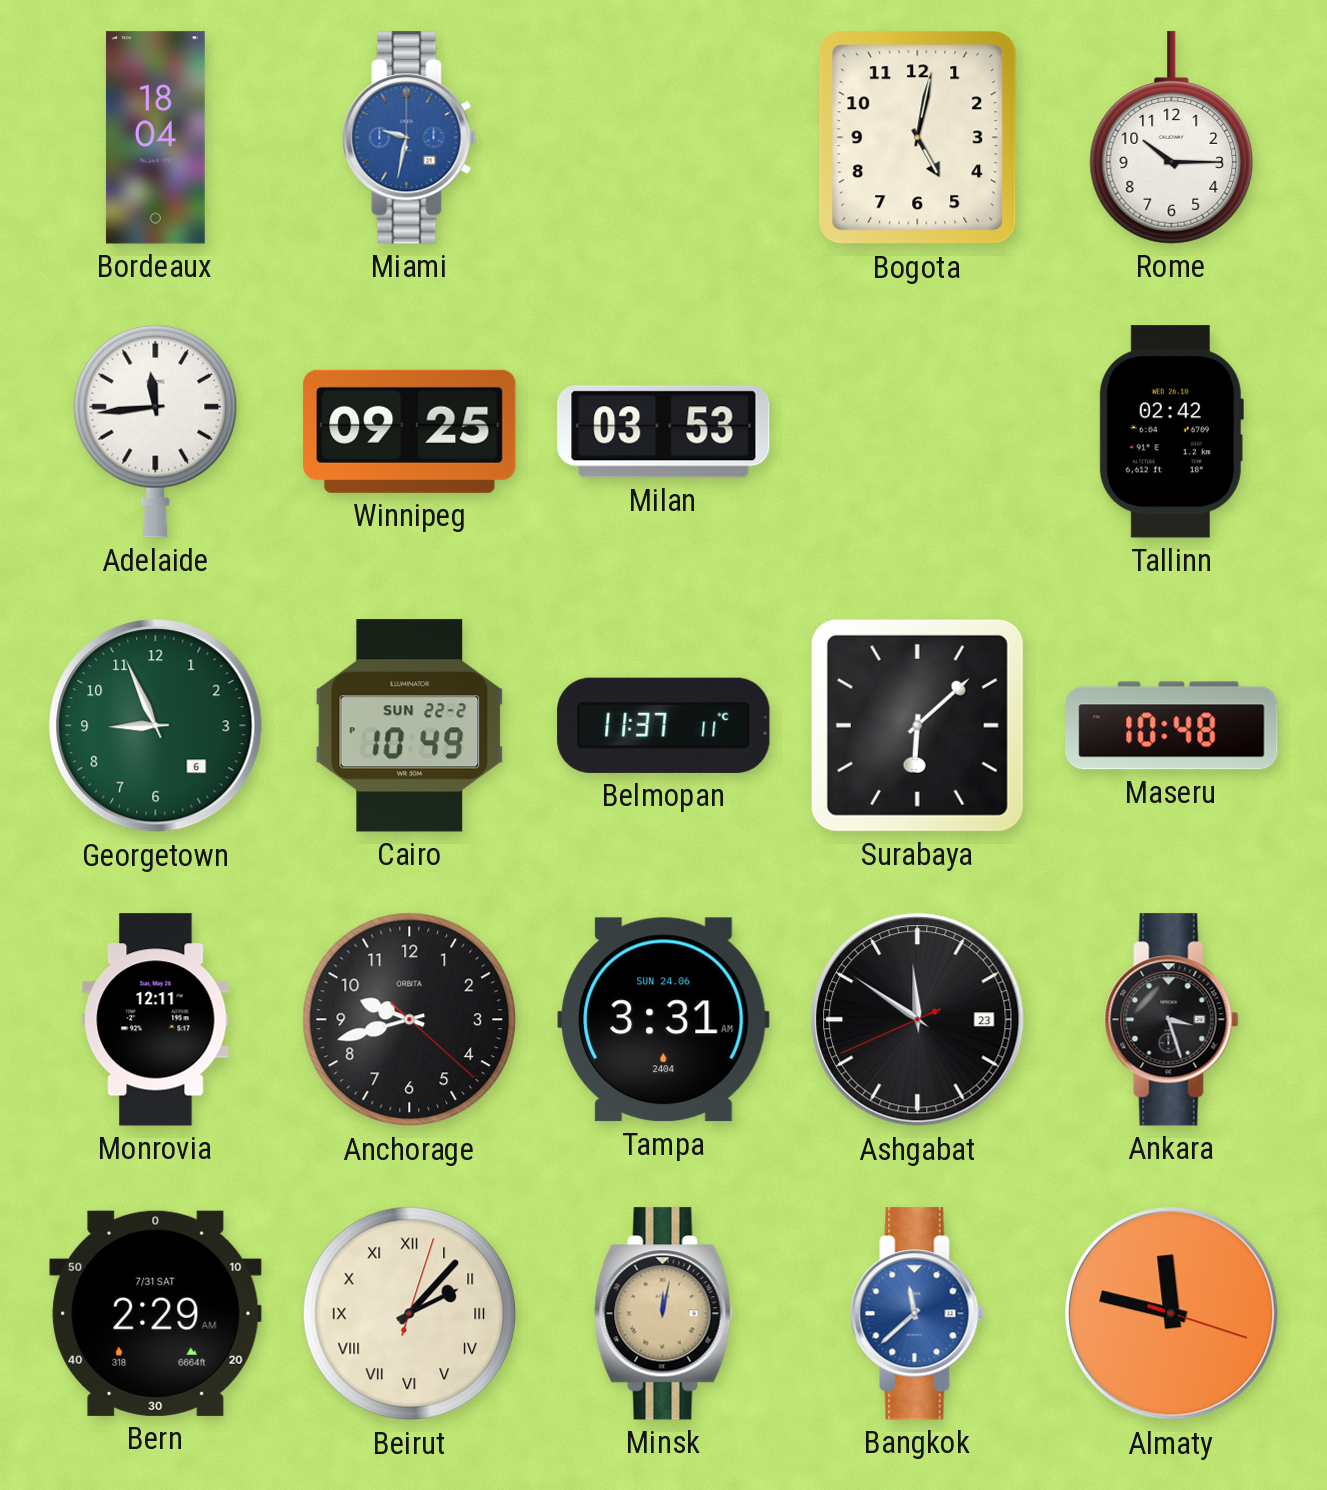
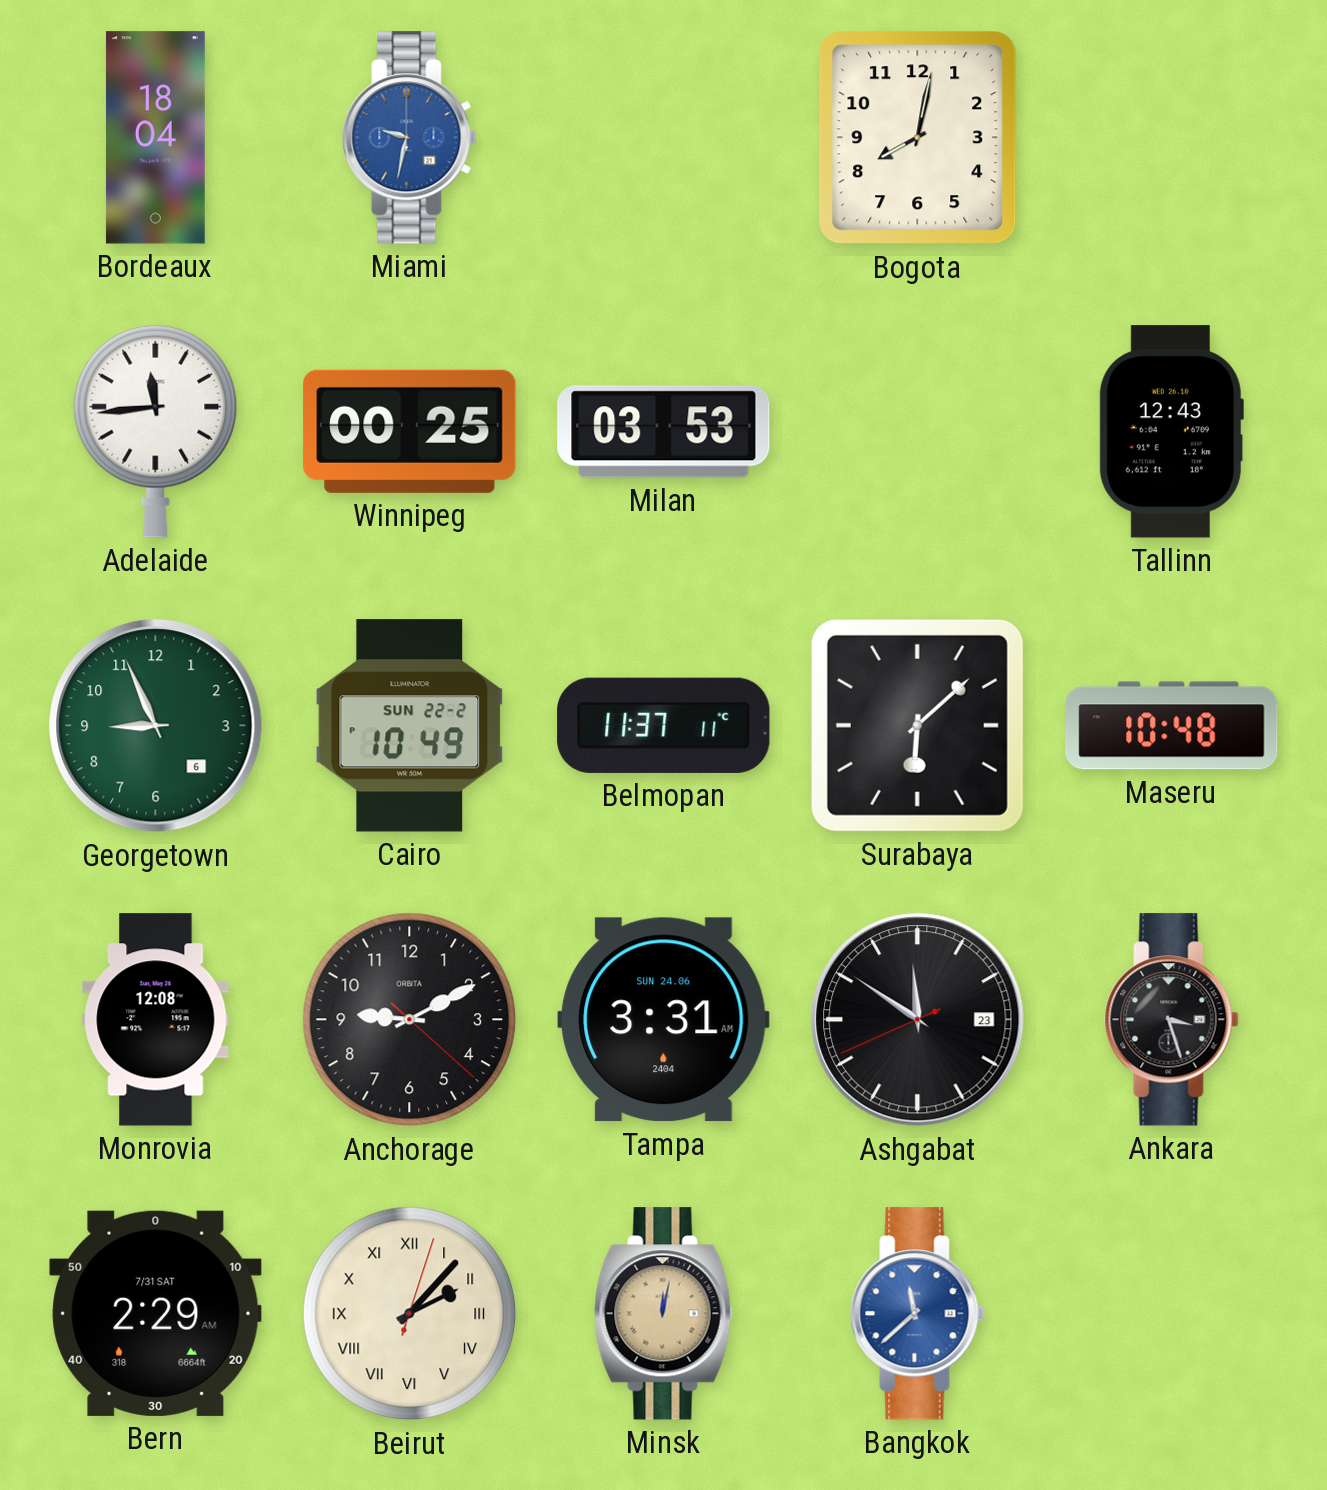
Bogota: 5:02 -> 8:02 (918, 138)
Rome: 10:15 -> none (1172, 138)
Winnipeg: 09:25 -> 00:25 (410, 431)
Tallinn: 02:42 -> 12:43 (1171, 432)
Monrovia: 12:11 -> 12:08 (156, 1020)
Anchorage: 9:42 -> 9:10 (410, 1020)
Almaty: 11:47 -> none (1172, 1314)
